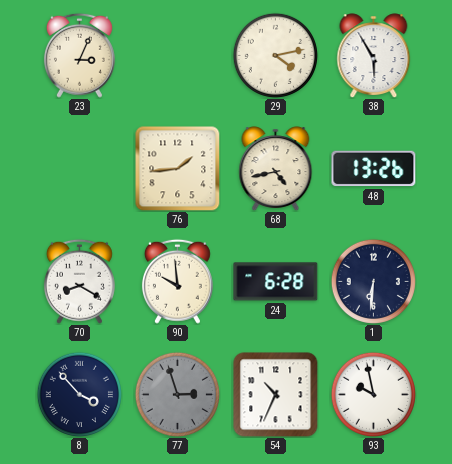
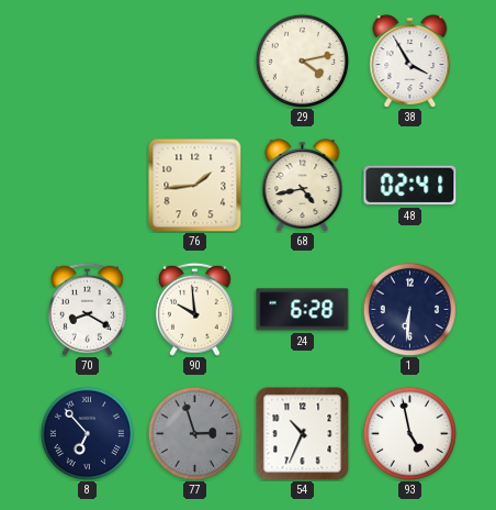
23: 3:04 -> none (79, 55)
38: 5:55 -> 3:55 (410, 60)
48: 13:26 -> 02:41 (410, 186)
8: 3:53 -> 6:53 (87, 433)
93: 9:58 -> 4:58 (409, 433)
